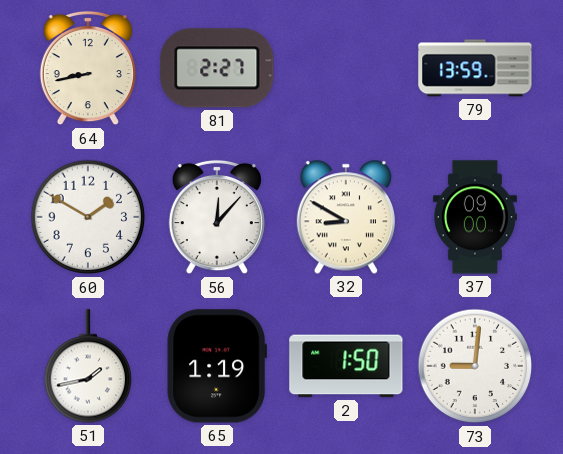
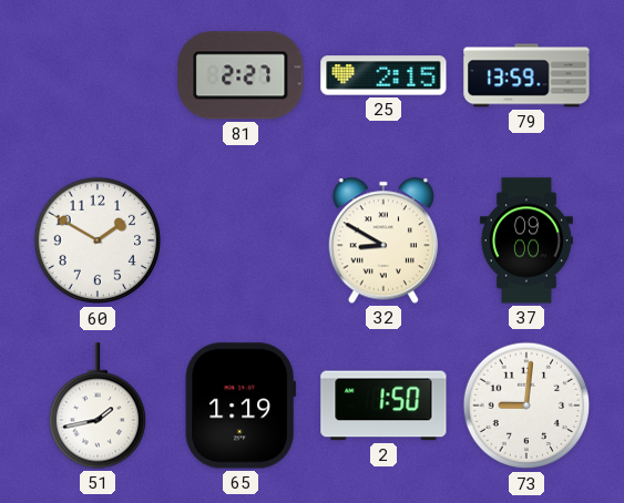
64: 8:43 -> none (88, 68)
25: none -> 2:15 (383, 75)
56: 12:07 -> none (217, 217)
